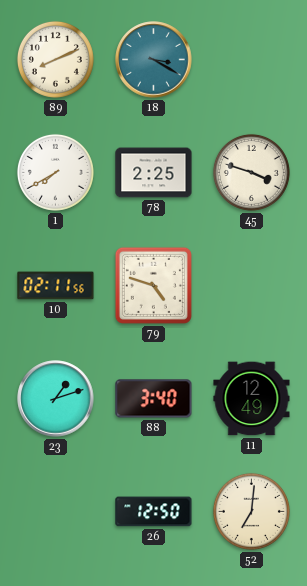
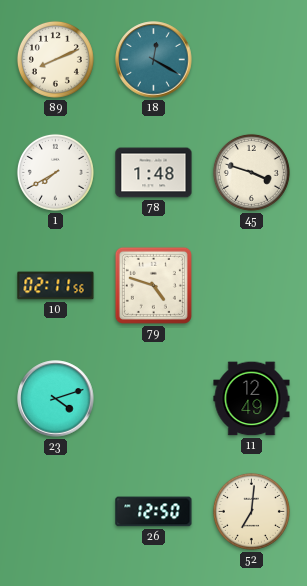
18: 3:20 -> 12:20 (154, 60)
78: 2:25 -> 1:48 (154, 173)
23: 1:12 -> 4:12 (56, 399)
88: 3:40 -> none (154, 399)
